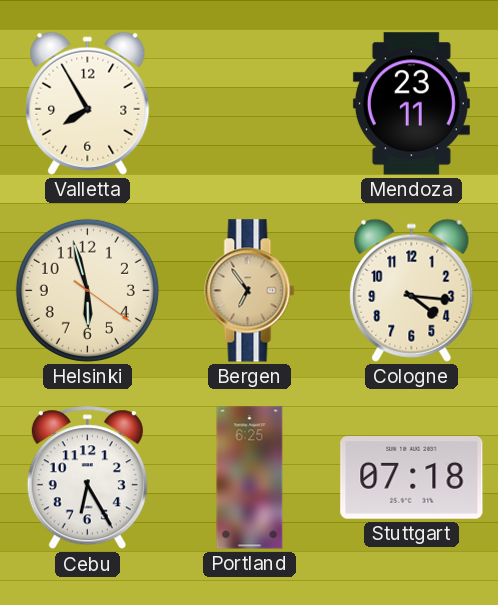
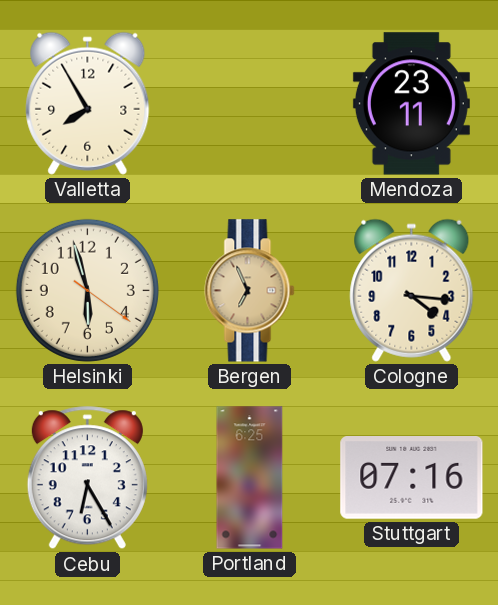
Bergen: 6:54 -> 6:56 (250, 291)
Stuttgart: 07:18 -> 07:16 (412, 478)
